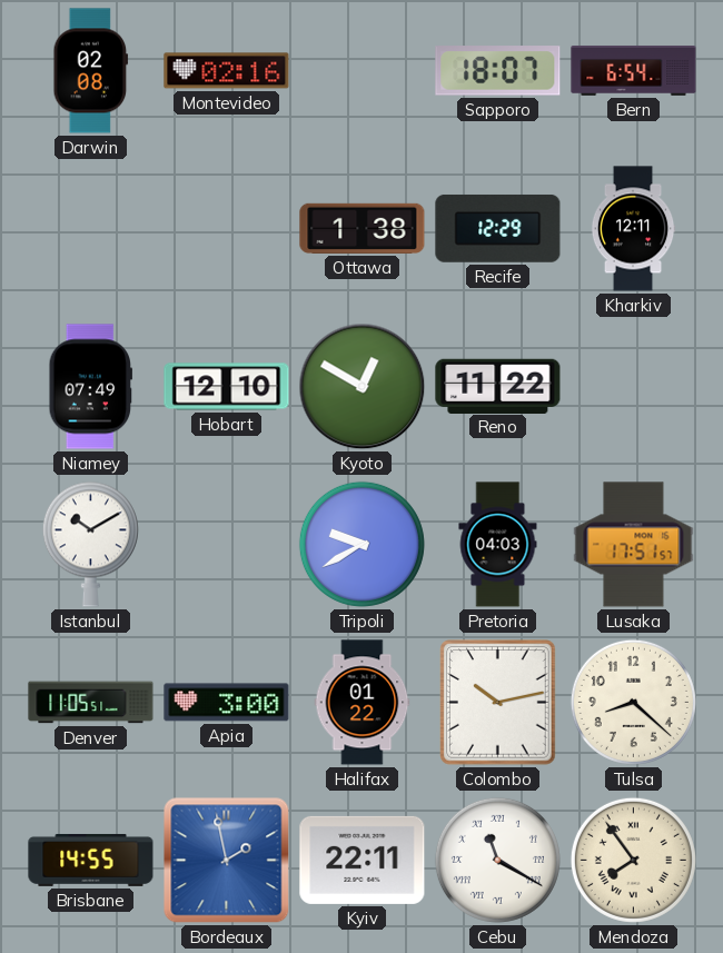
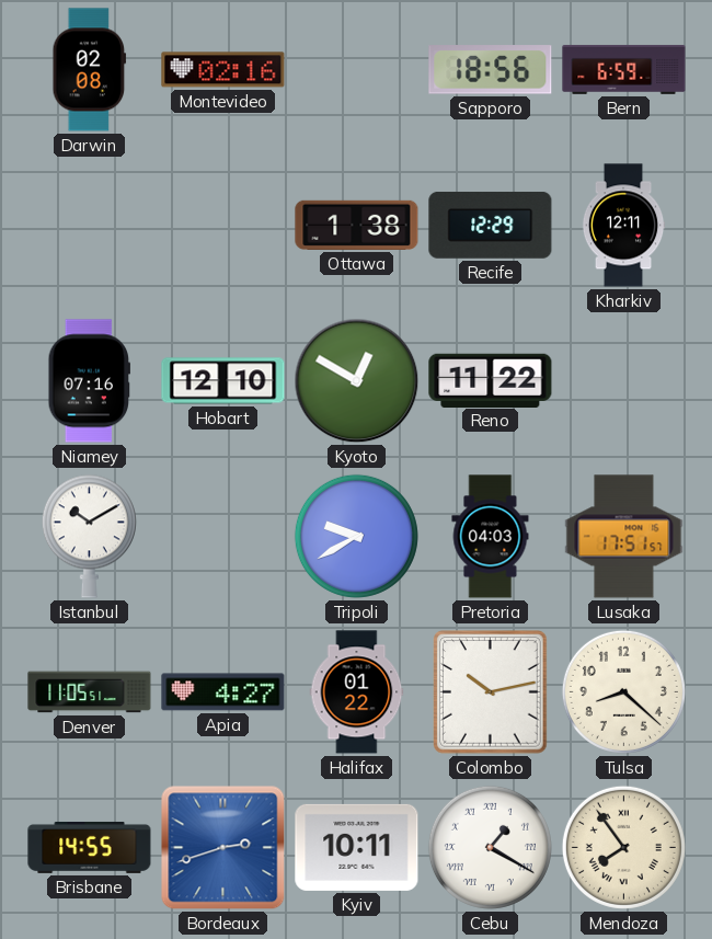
Sapporo: 18:07 -> 18:56 (491, 70)
Bern: 6:54 -> 6:59 (624, 69)
Niamey: 07:49 -> 07:16 (90, 381)
Apia: 3:00 -> 4:27 (223, 692)
Bordeaux: 1:58 -> 2:42 (223, 848)
Kyiv: 22:11 -> 10:11 (357, 847)
Cebu: 11:20 -> 1:20 (490, 847)
